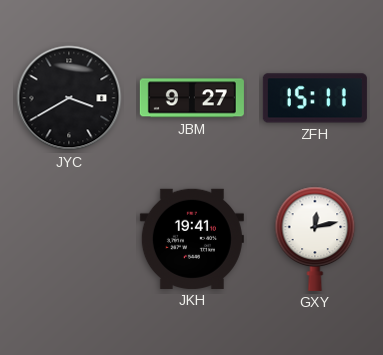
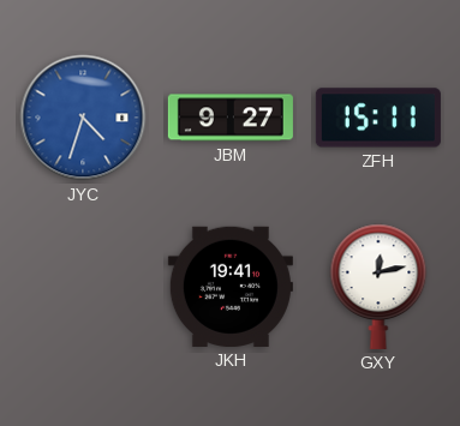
JYC: 3:40 -> 4:33 (83, 118)
JYC dial: black -> blue (83, 118)
